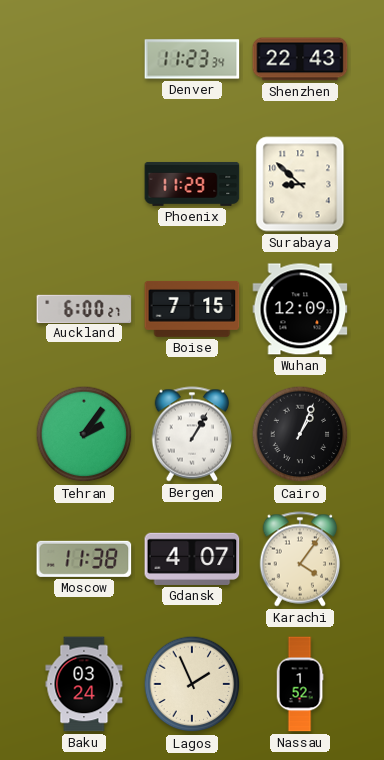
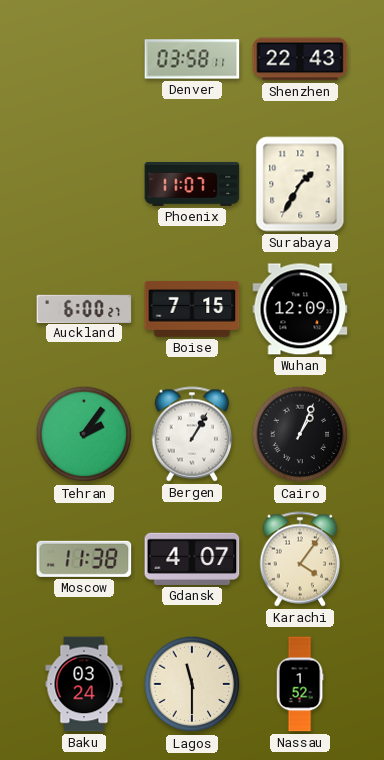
Denver: 11:23 -> 03:58 (192, 59)
Phoenix: 11:29 -> 11:07 (192, 184)
Surabaya: 8:52 -> 1:35 (300, 184)
Lagos: 1:56 -> 11:30 (192, 684)
